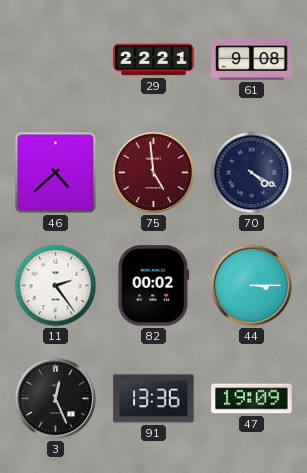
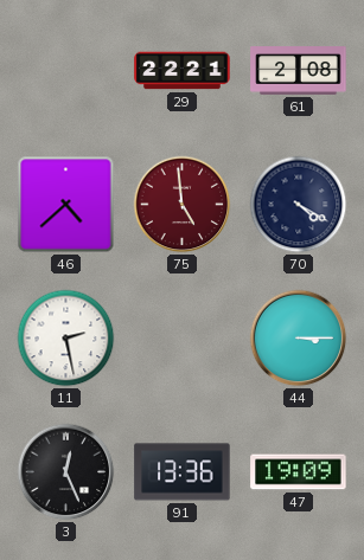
61: 9:08 -> 2:08 (299, 71)
11: 2:24 -> 2:28 (66, 339)
82: 00:02 -> none (154, 286)
